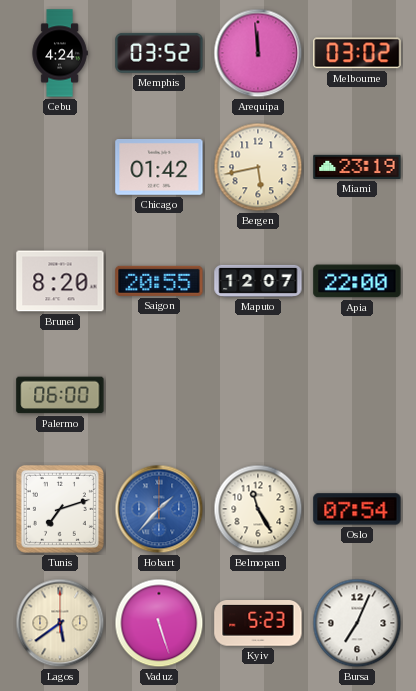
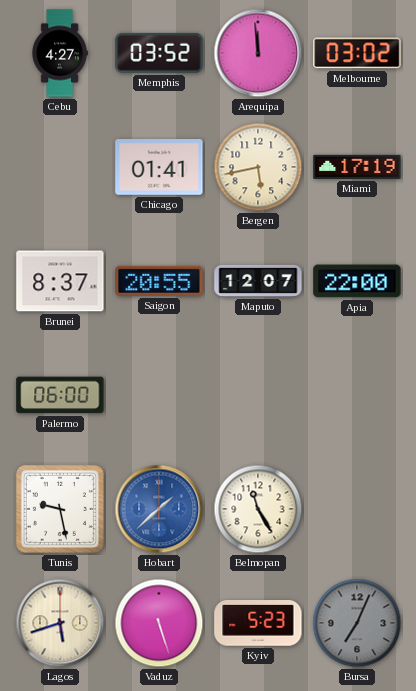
Cebu: 4:24 -> 4:27 (60, 53)
Chicago: 01:42 -> 01:41 (159, 168)
Miami: 23:19 -> 17:19 (357, 167)
Brunei: 8:20 -> 8:37 (60, 281)
Tunis: 7:12 -> 9:28 (60, 509)
Hobart: 1:37 -> 1:38 (159, 509)
Oslo: 07:54 -> none (357, 509)
Lagos: 5:39 -> 5:42 (60, 623)
Bursa dial: white -> grey (357, 623)
